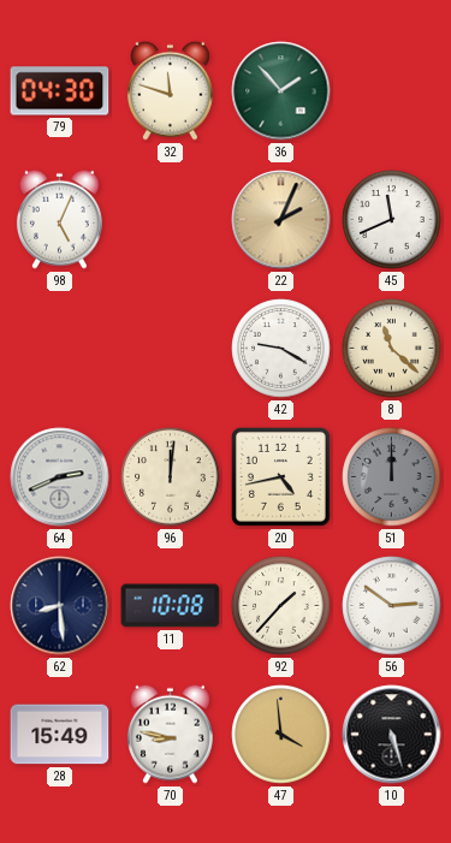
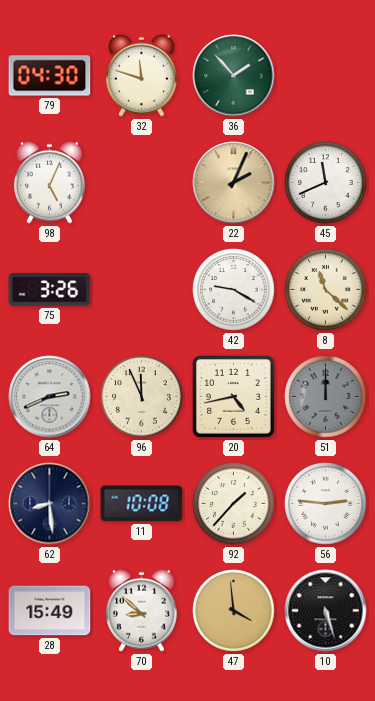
75: none -> 3:26 (50, 290)
96: 12:01 -> 11:56 (142, 397)
56: 2:51 -> 2:46 (326, 504)
70: 8:47 -> 8:52 (141, 610)
